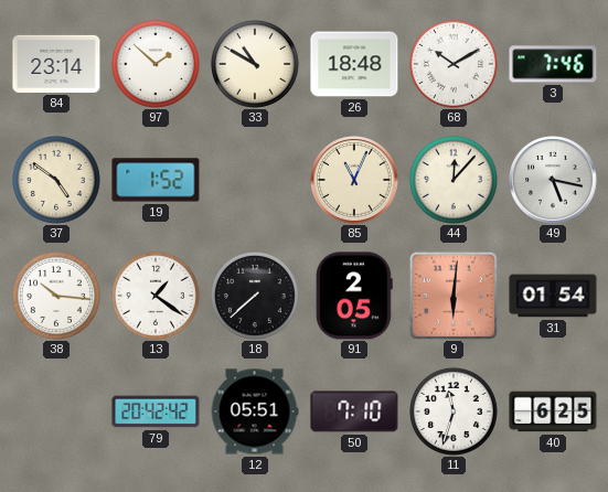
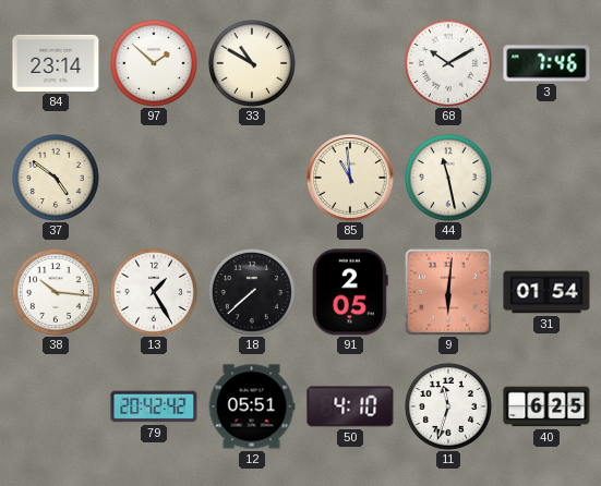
26: 18:48 -> none (354, 64)
19: 1:52 -> none (156, 180)
85: 11:04 -> 10:59 (350, 178)
44: 12:07 -> 11:28 (448, 178)
49: 5:17 -> none (553, 180)
13: 1:21 -> 1:25 (154, 292)
50: 7:10 -> 4:10 (350, 406)
